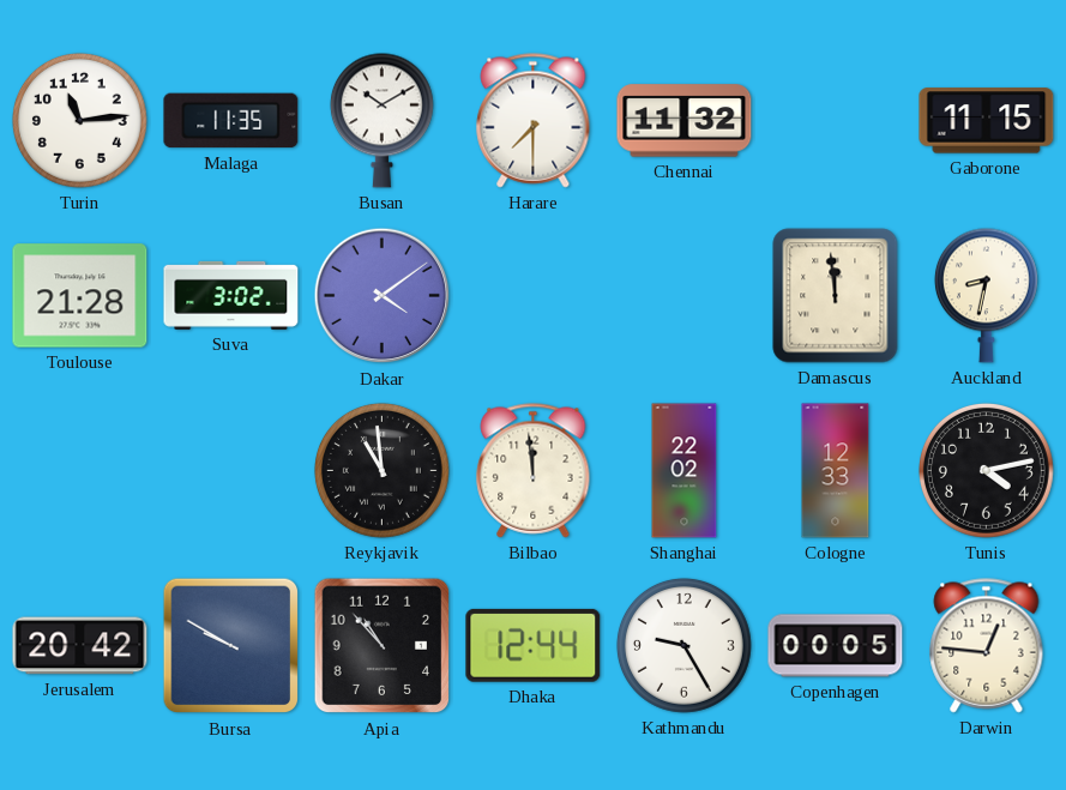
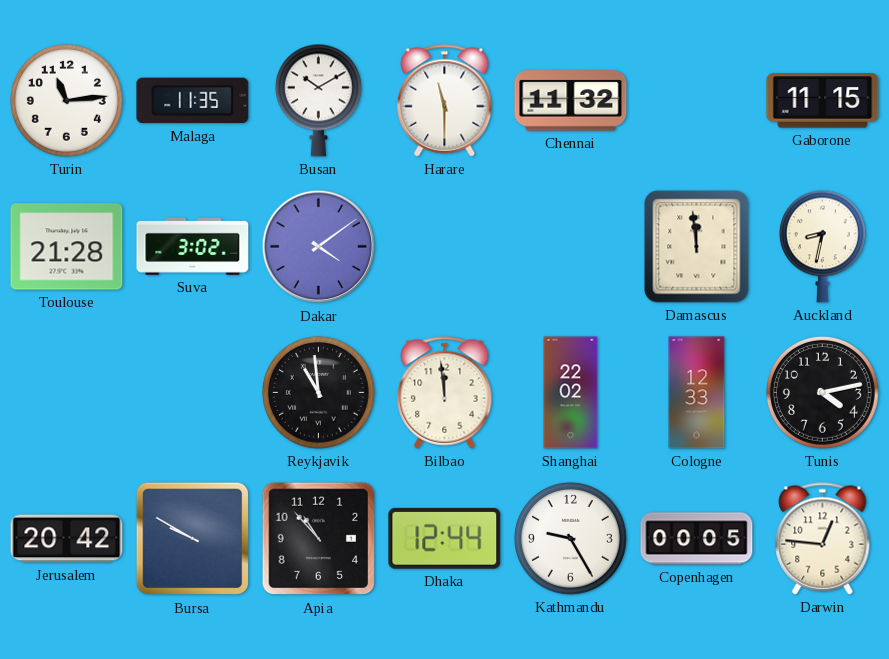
Harare: 7:30 -> 11:30 (445, 101)
